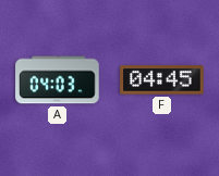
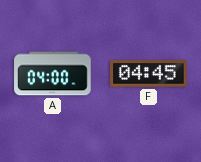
A: 04:03 -> 04:00 (53, 74)
